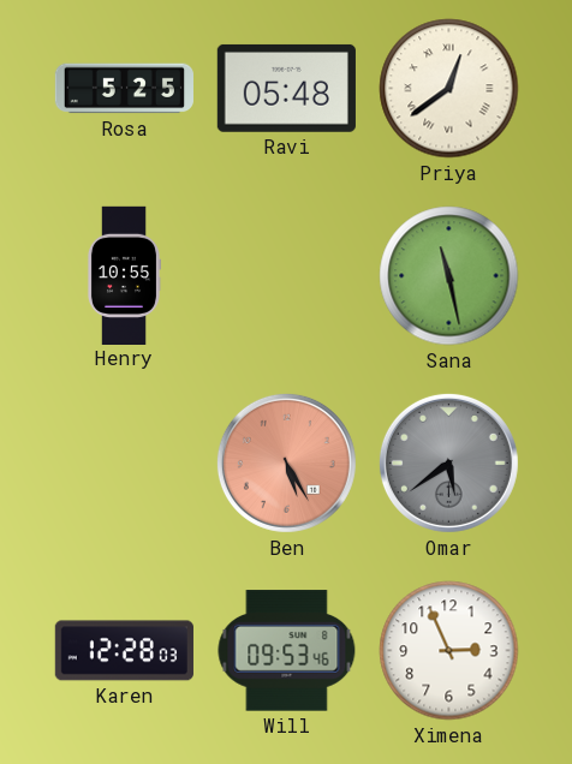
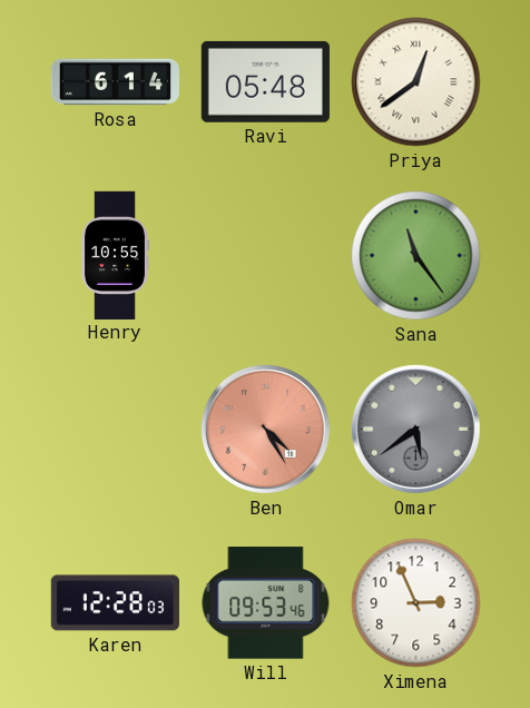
Rosa: 5:25 -> 6:14 (115, 82)
Sana: 11:28 -> 11:24 (416, 256)
Ben: 5:25 -> 4:25 (265, 429)
